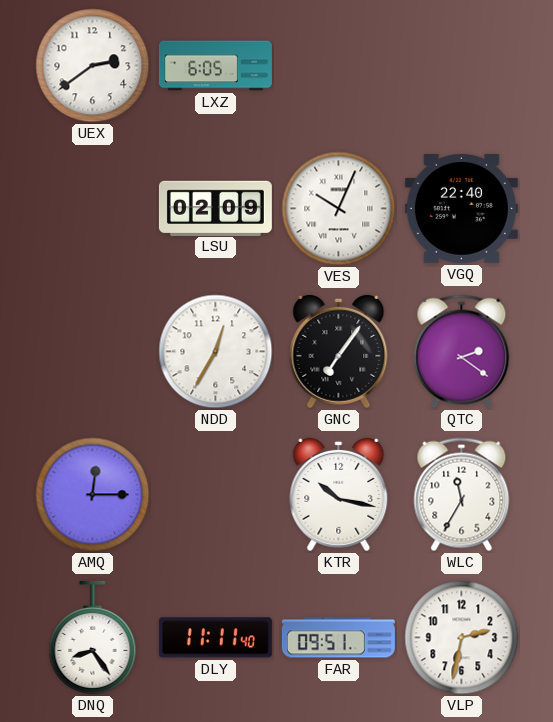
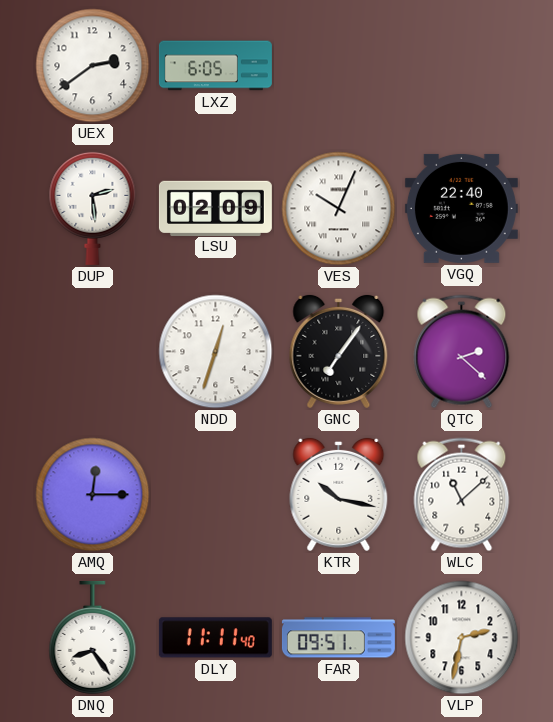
DUP: none -> 2:29 (93, 208)
NDD: 12:35 -> 12:33 (216, 352)
QTC: 2:21 -> 2:22 (462, 352)
WLC: 11:35 -> 11:08 (462, 495)
